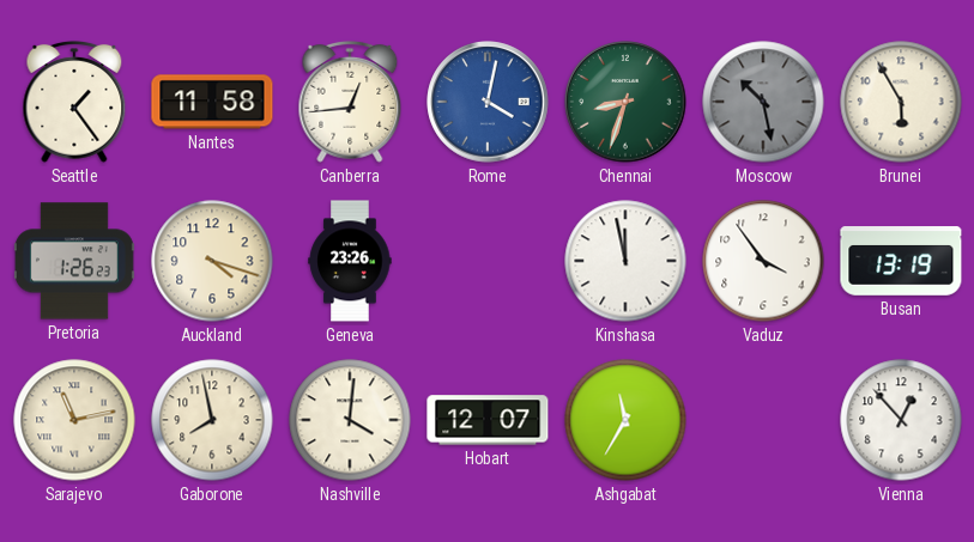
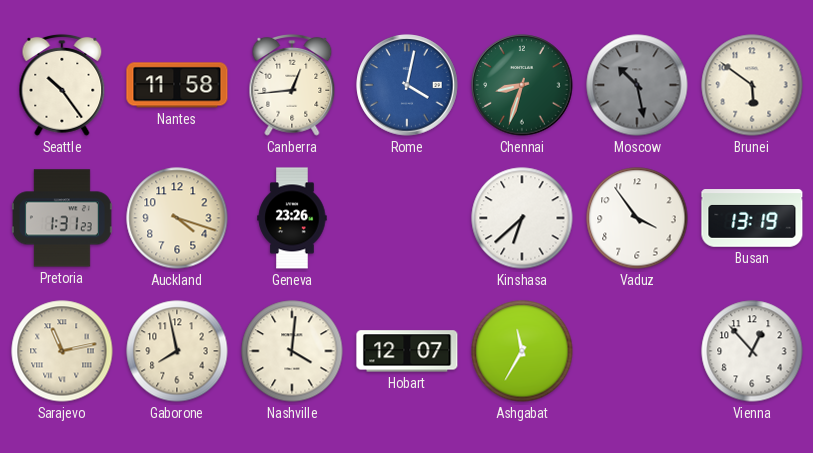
Seattle: 1:24 -> 10:24 (62, 85)
Brunei: 5:55 -> 5:51 (752, 85)
Pretoria: 1:26 -> 1:31 (62, 218)
Kinshasa: 11:58 -> 6:38 (522, 218)
